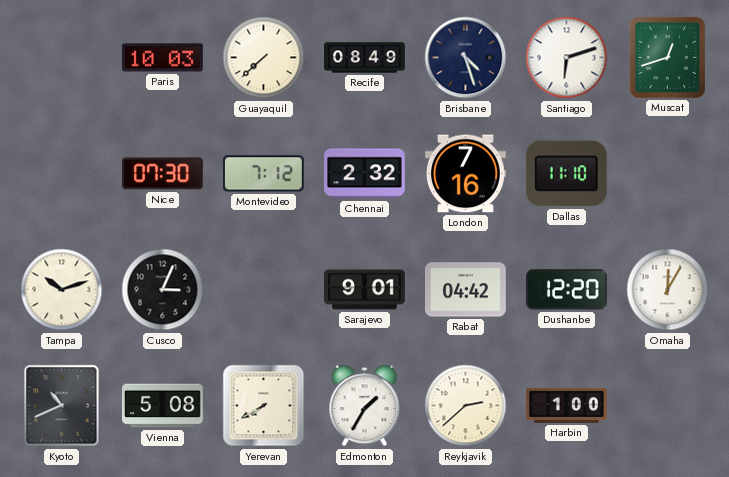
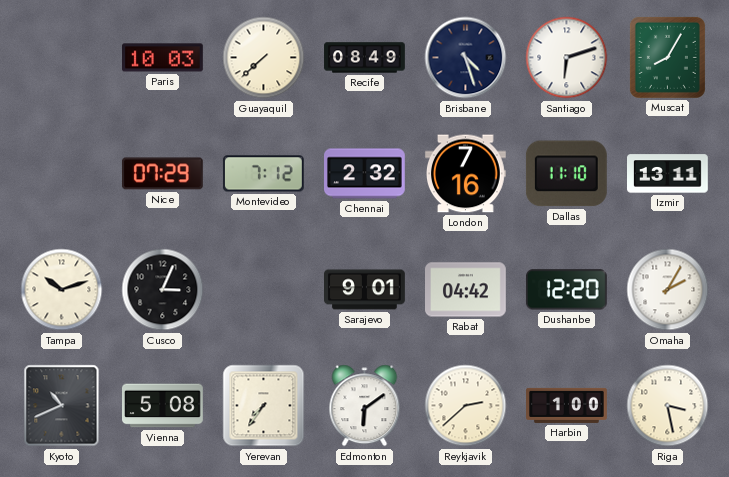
Muscat: 12:42 -> 8:05 (667, 57)
Nice: 07:30 -> 07:29 (162, 174)
Izmir: none -> 13:11 (668, 174)
Omaha: 12:05 -> 2:05 (668, 290)
Yerevan: 7:40 -> 7:36 (264, 406)
Edmonton: 1:35 -> 6:09 (365, 406)
Riga: none -> 3:28 (668, 406)
